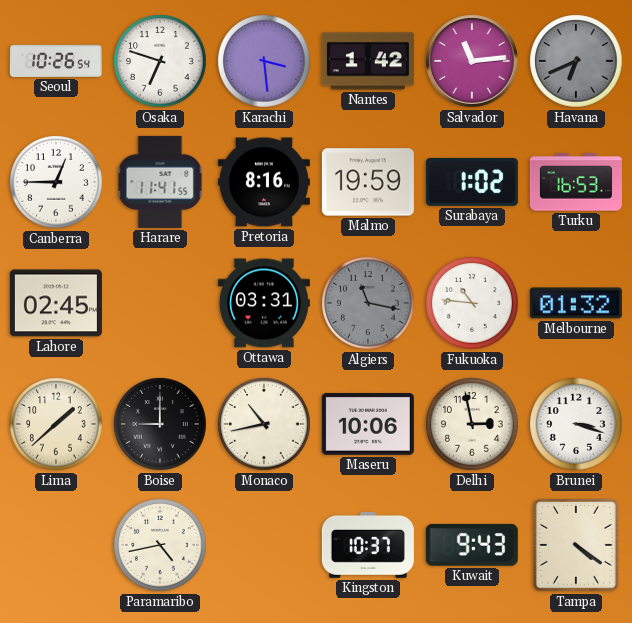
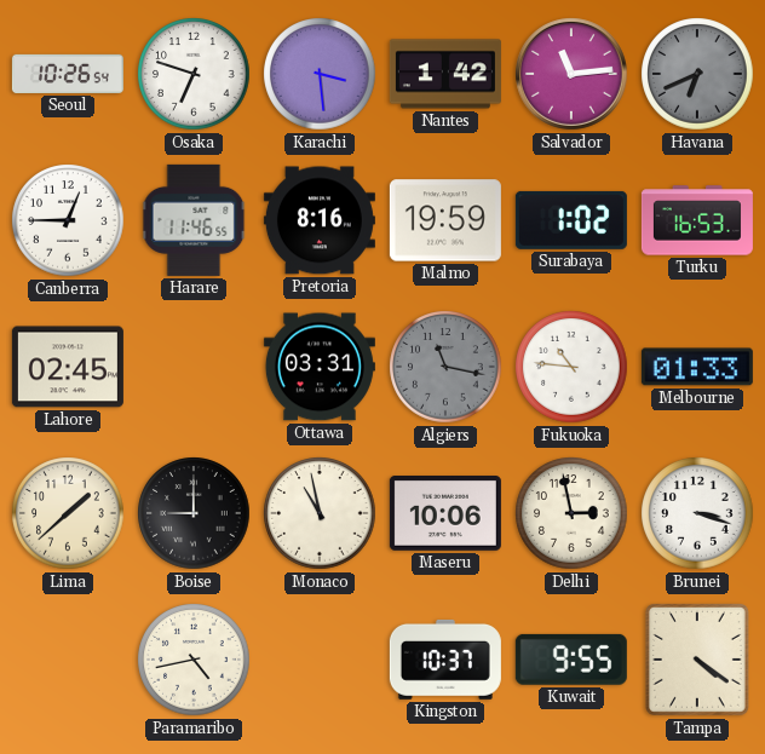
Harare: 11:41 -> 11:46 (194, 220)
Melbourne: 01:32 -> 01:33 (697, 367)
Monaco: 10:43 -> 10:58 (320, 513)
Kuwait: 9:43 -> 9:55 (571, 660)
